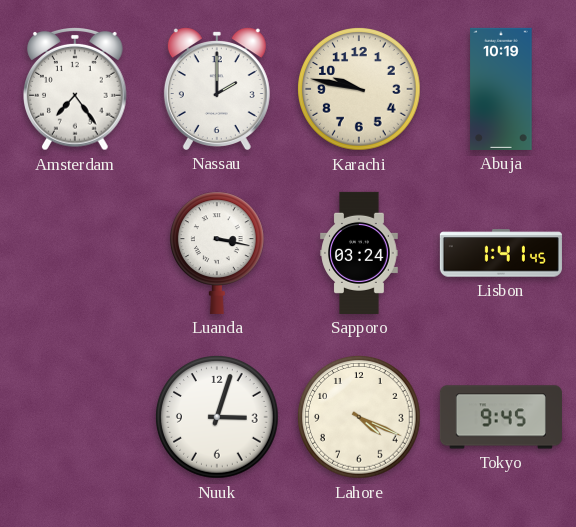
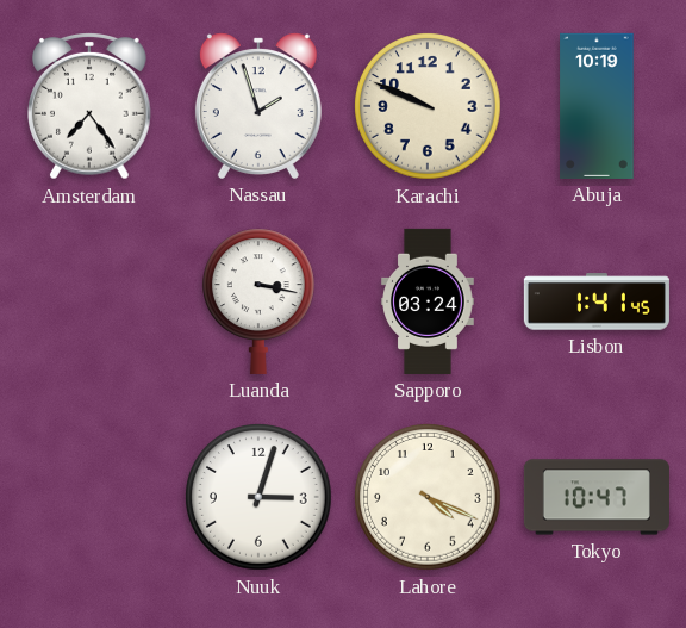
Nassau: 2:00 -> 1:57 (258, 106)
Karachi: 9:47 -> 9:49 (428, 106)
Tokyo: 9:45 -> 10:47 (597, 497)
